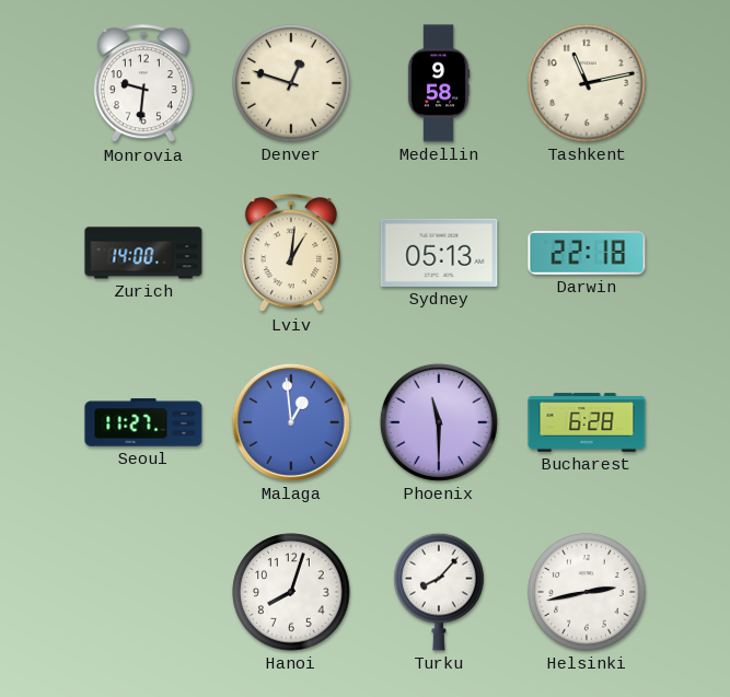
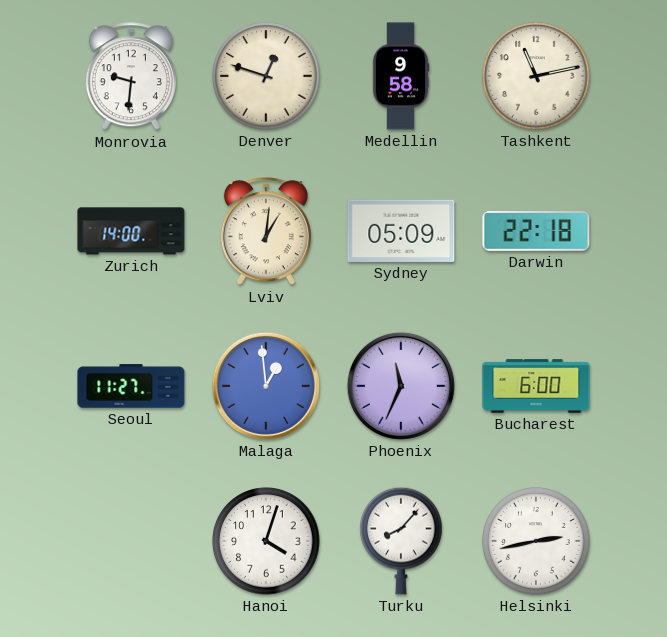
Sydney: 05:13 -> 05:09 (401, 231)
Phoenix: 11:30 -> 11:34 (401, 386)
Bucharest: 6:28 -> 6:00 (536, 386)
Hanoi: 8:03 -> 4:03 (266, 541)
